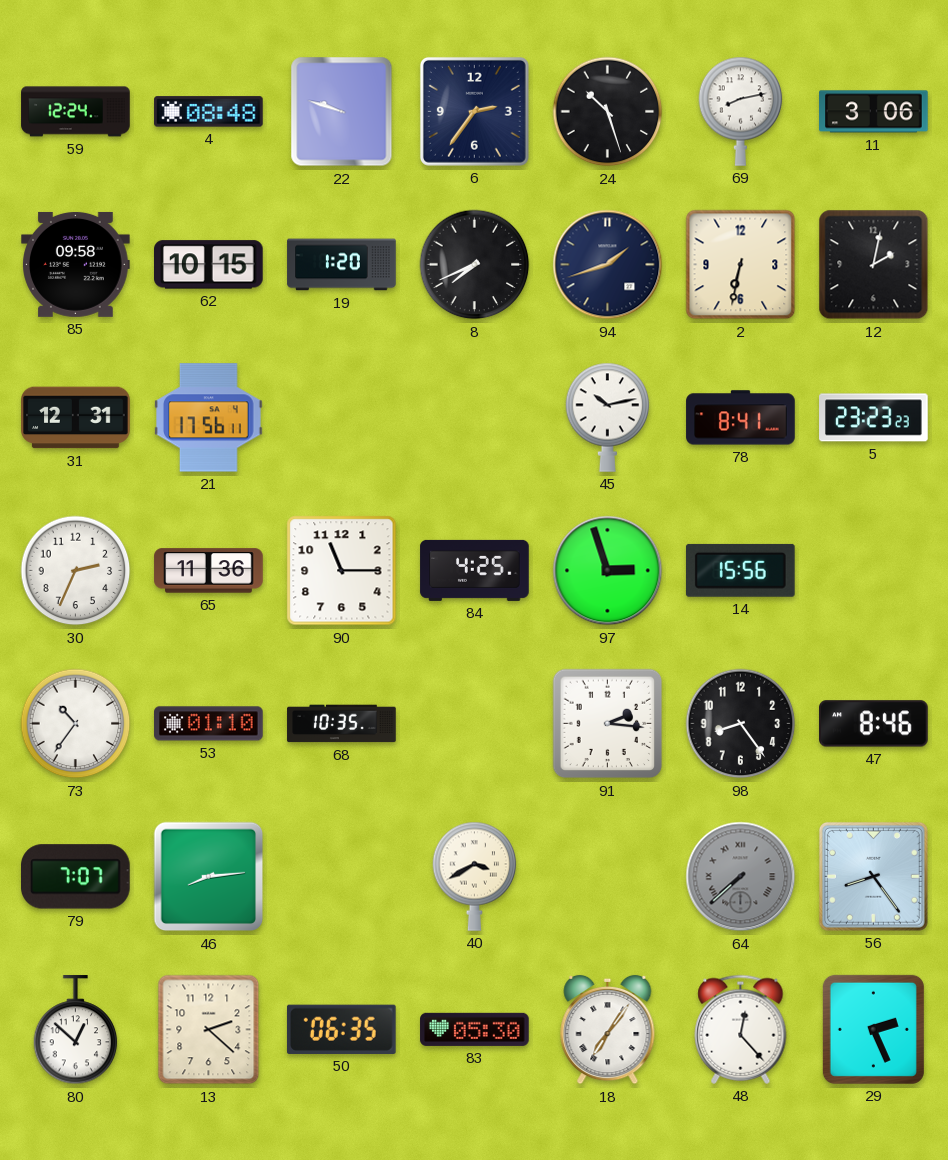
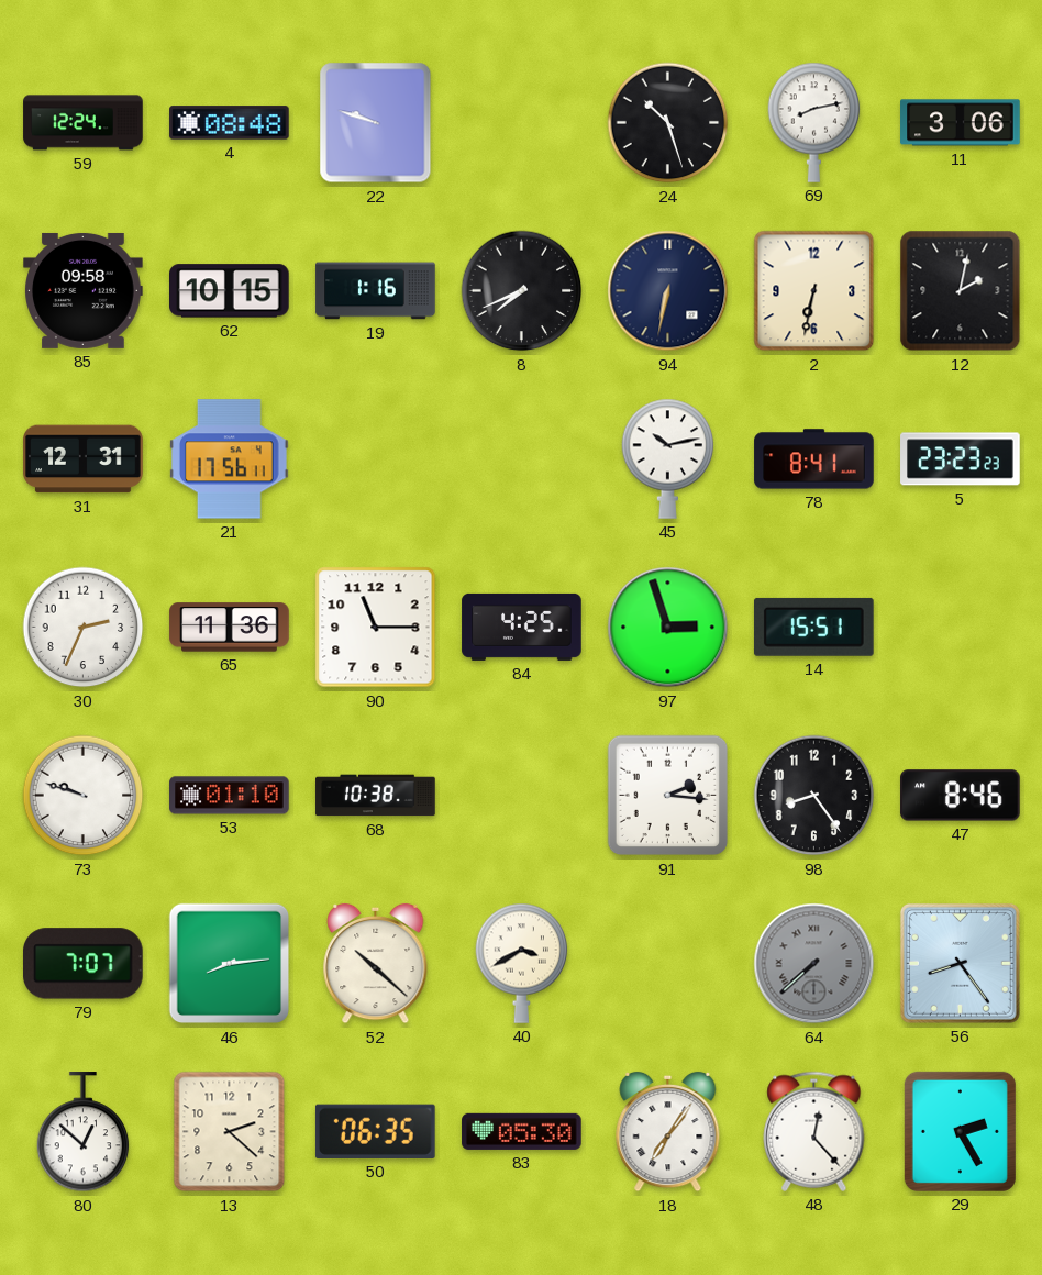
6: 2:36 -> none (474, 111)
19: 1:20 -> 1:16 (376, 291)
94: 1:42 -> 6:32 (668, 291)
14: 15:56 -> 15:51 (813, 627)
73: 10:36 -> 9:48 (84, 796)
68: 10:35 -> 10:38 (376, 796)
52: none -> 10:22 (376, 964)
29: 2:26 -> 2:25 (960, 1131)
